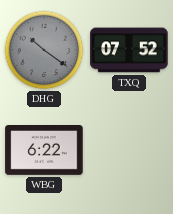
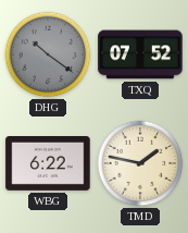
TMD: none -> 1:47 (140, 163)
